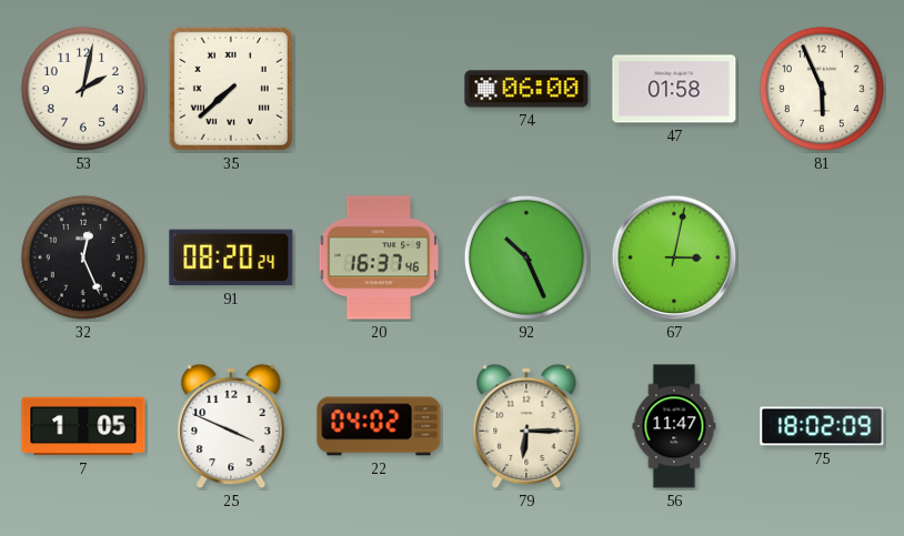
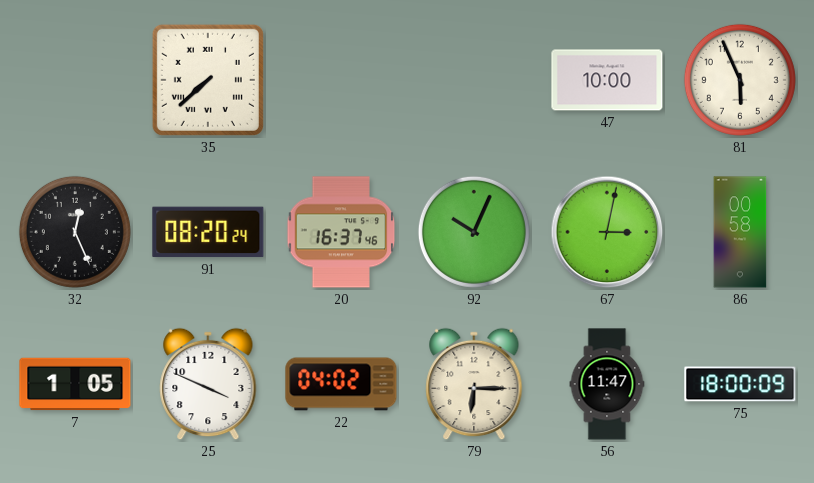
53: 2:02 -> none (83, 89)
74: 06:00 -> none (526, 89)
47: 01:58 -> 10:00 (607, 80)
92: 10:26 -> 10:04 (474, 232)
86: none -> 00:58 (740, 232)
75: 18:02 -> 18:00 (740, 384)
